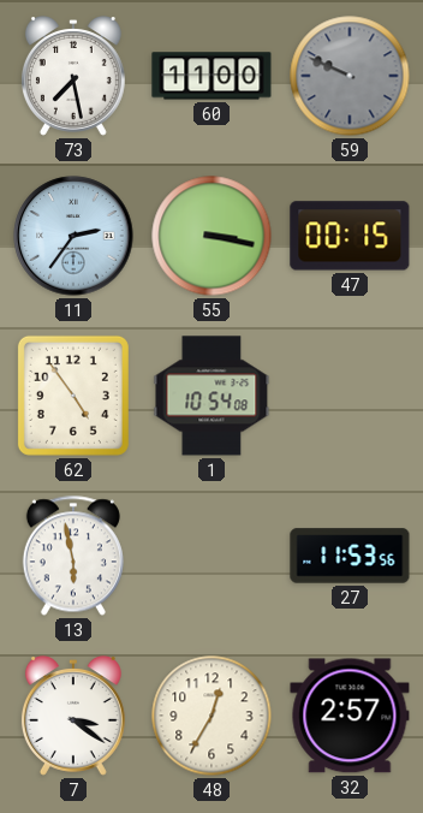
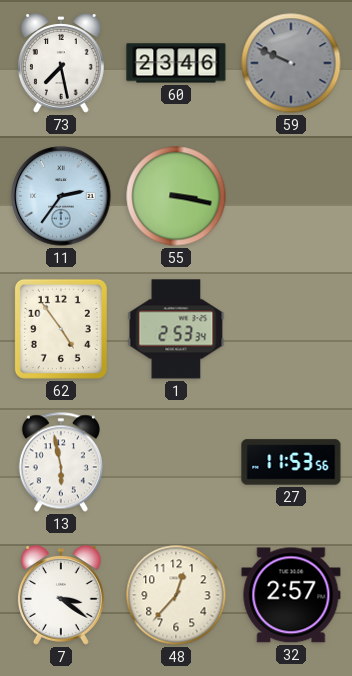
60: 11:00 -> 23:46 (176, 63)
47: 00:15 -> none (350, 236)
1: 10:54 -> 2:53 (176, 329)
48: 12:35 -> 12:37 (176, 595)
